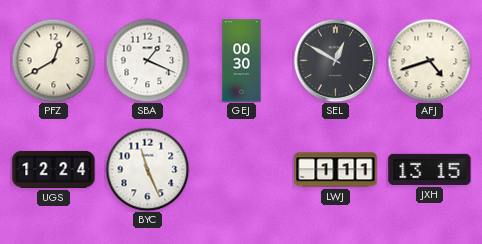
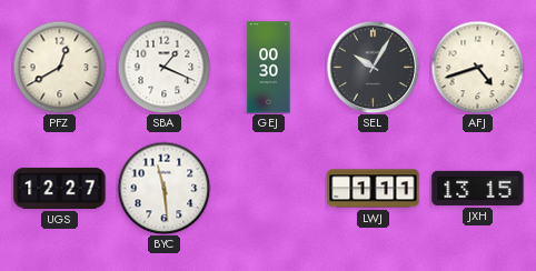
SEL: 12:50 -> 10:05 (373, 67)
UGS: 12:24 -> 12:27 (60, 188)
BYC: 11:26 -> 11:29 (163, 188)
